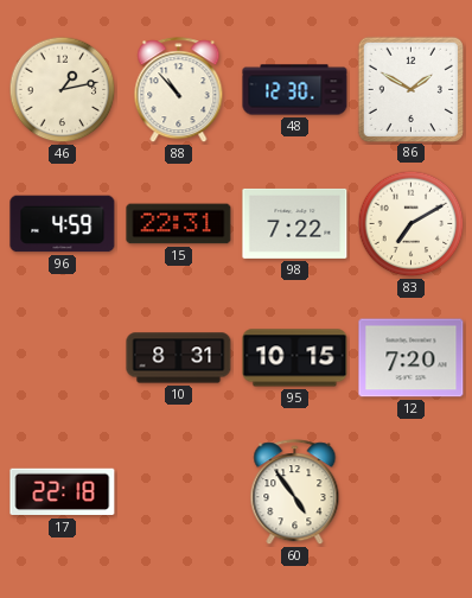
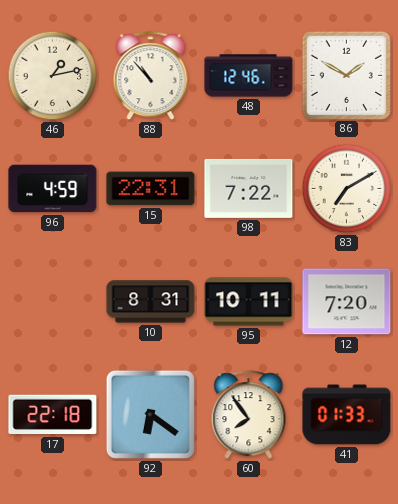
48: 12:30 -> 12:46 (249, 76)
95: 10:15 -> 10:11 (249, 302)
92: none -> 6:21 (150, 414)
60: 4:54 -> 7:54 (249, 415)
41: none -> 01:33 (347, 415)
